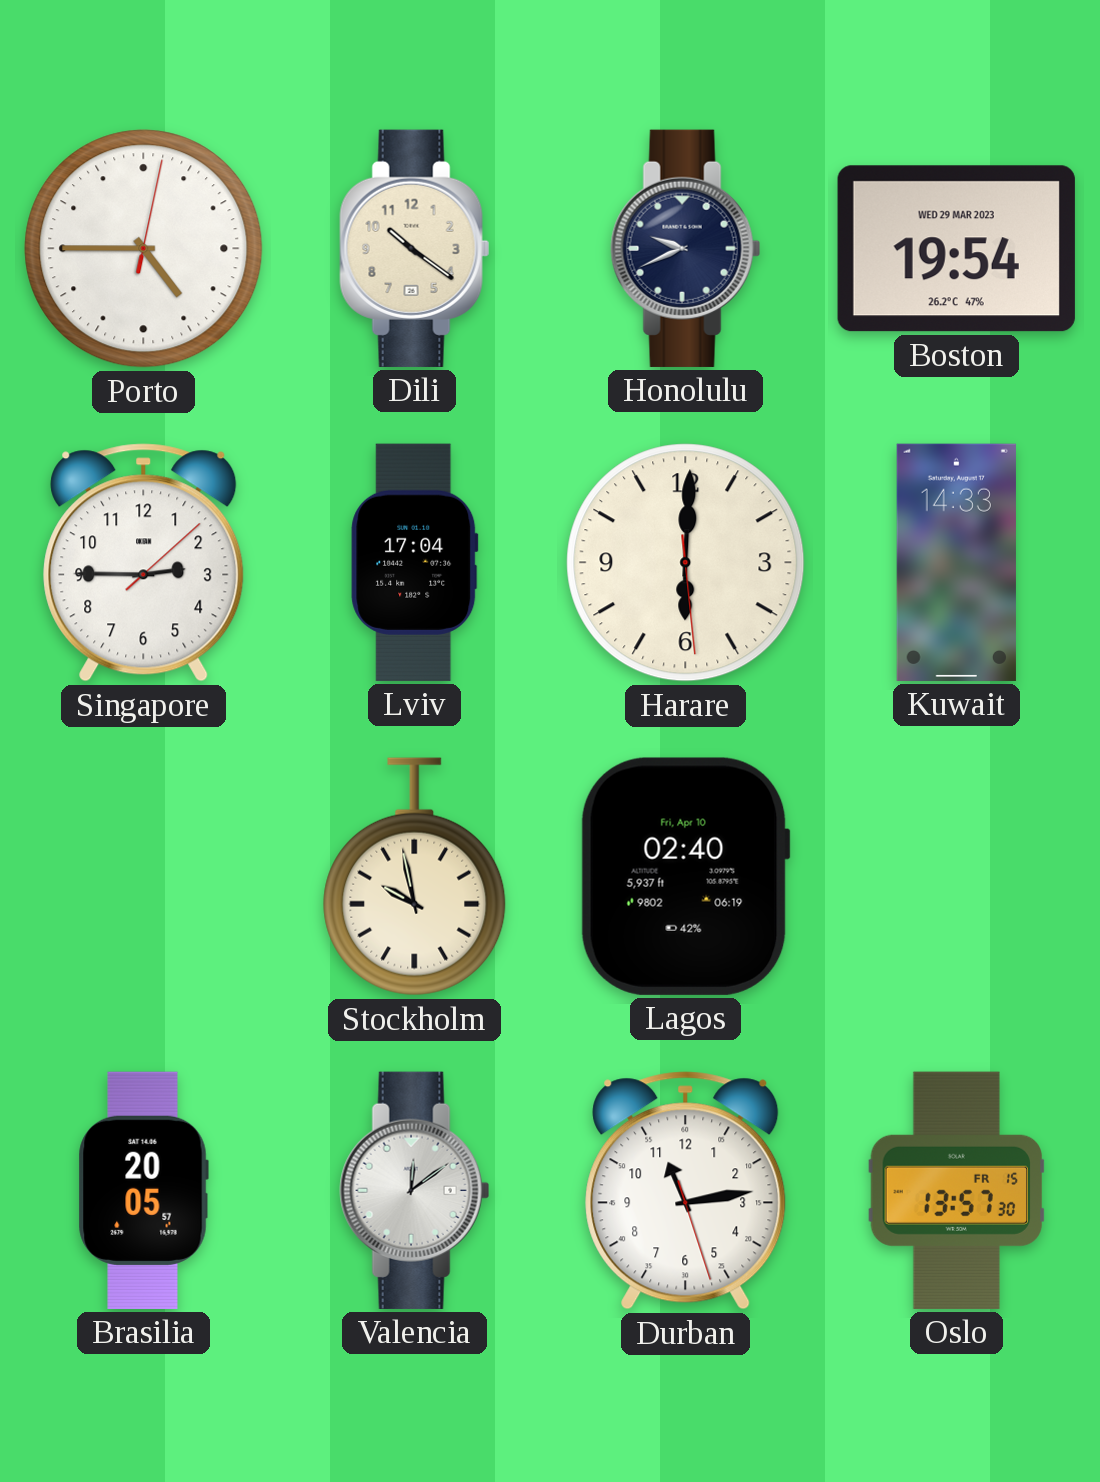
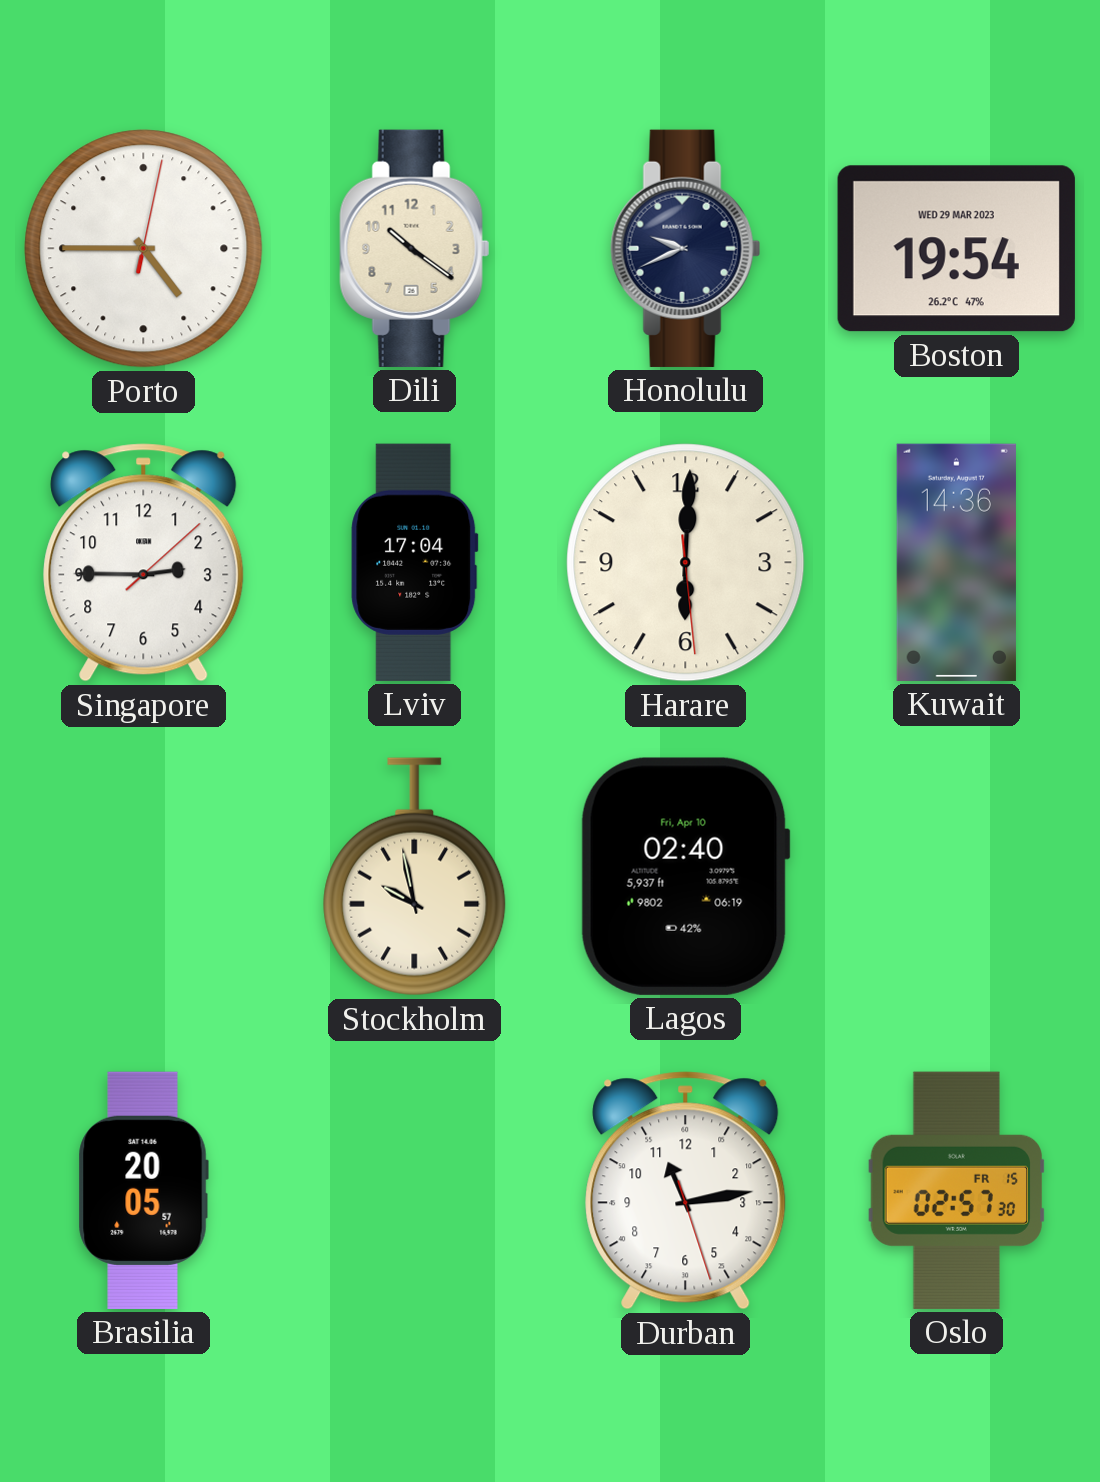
Kuwait: 14:33 -> 14:36 (956, 562)
Valencia: 12:09 -> none (415, 1190)
Oslo: 13:57 -> 02:57 (956, 1190)
